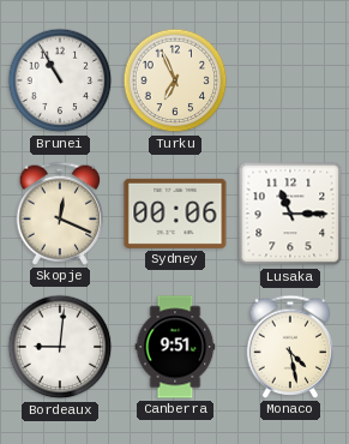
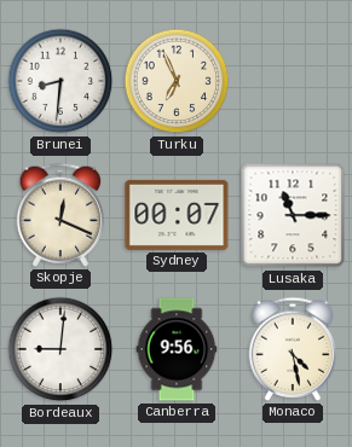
Brunei: 10:55 -> 8:31 (60, 81)
Sydney: 00:06 -> 00:07 (177, 215)
Canberra: 9:51 -> 9:56 (177, 349)
